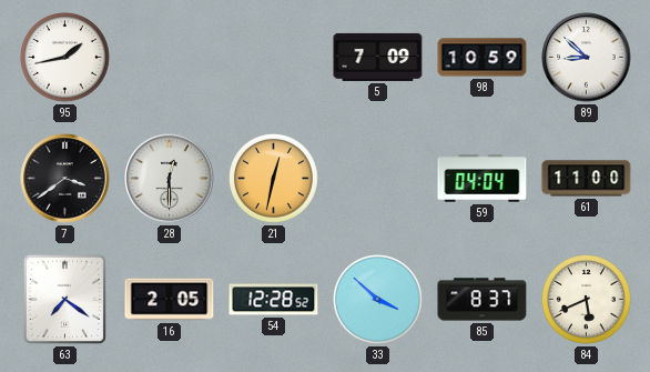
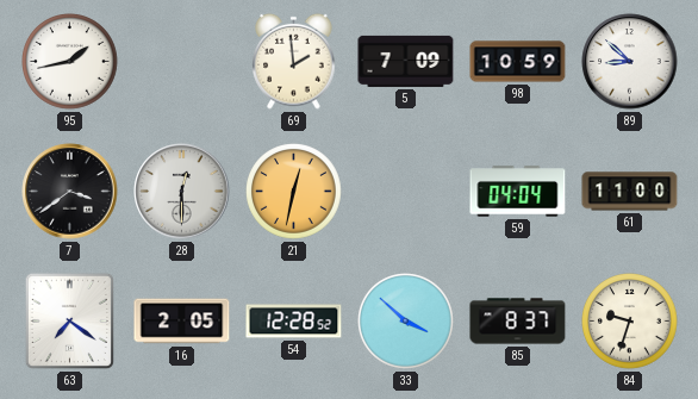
69: none -> 1:59 (294, 61)
84: 5:41 -> 9:33 (630, 322)
